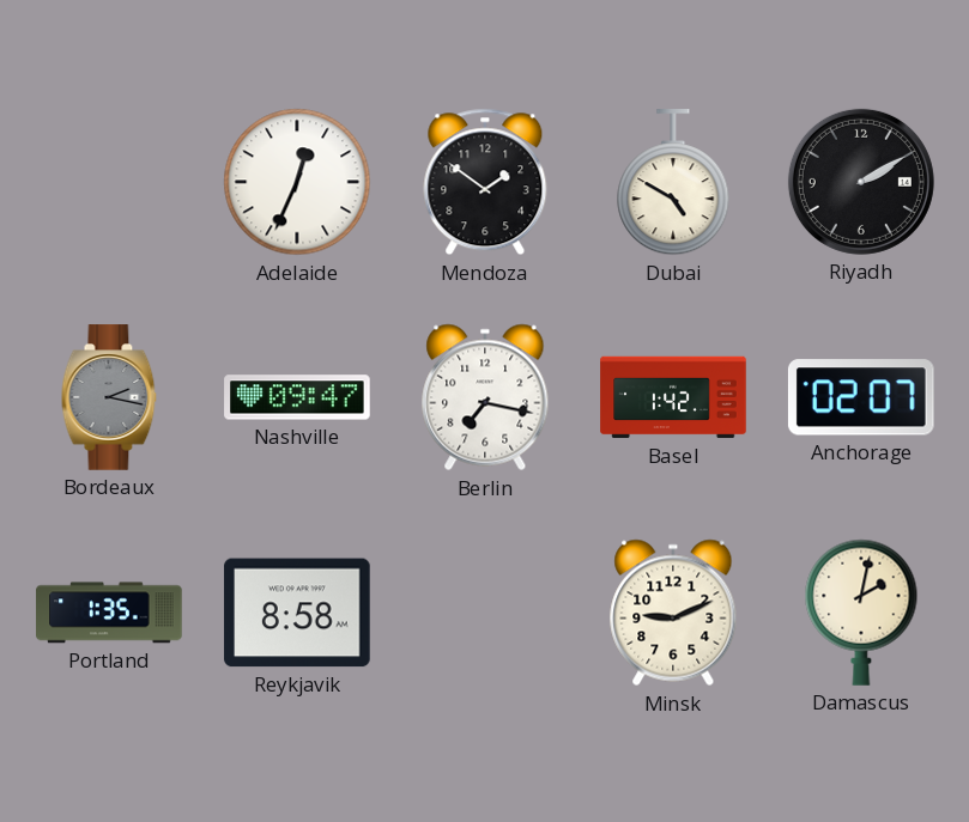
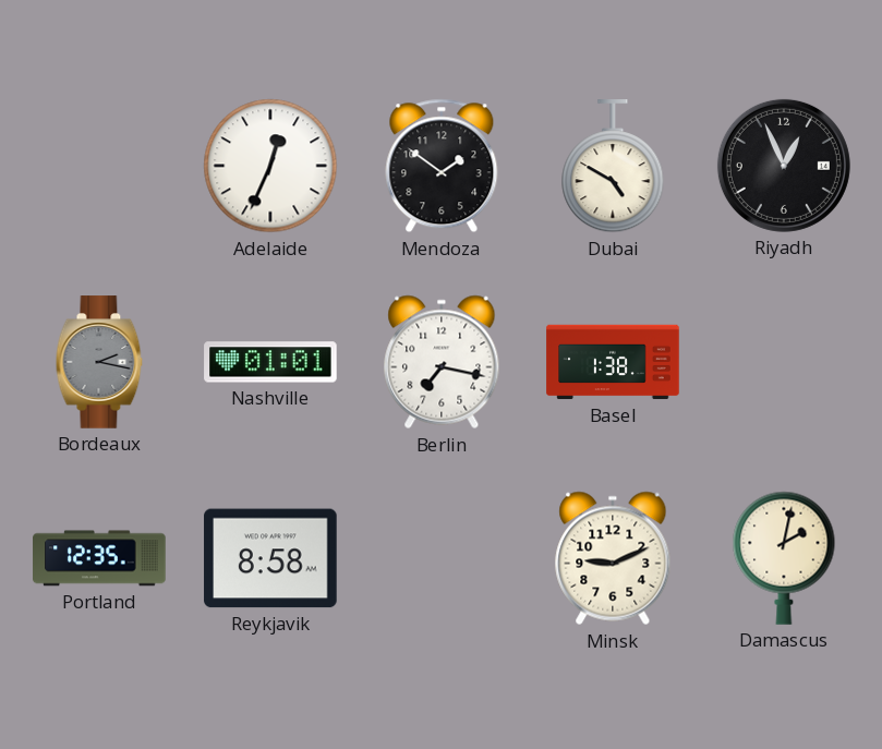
Riyadh: 2:10 -> 12:56 (784, 166)
Nashville: 09:47 -> 01:01 (270, 362)
Basel: 1:42 -> 1:38 (613, 362)
Anchorage: 02:07 -> none (861, 397)
Portland: 1:35 -> 12:35 (99, 558)
